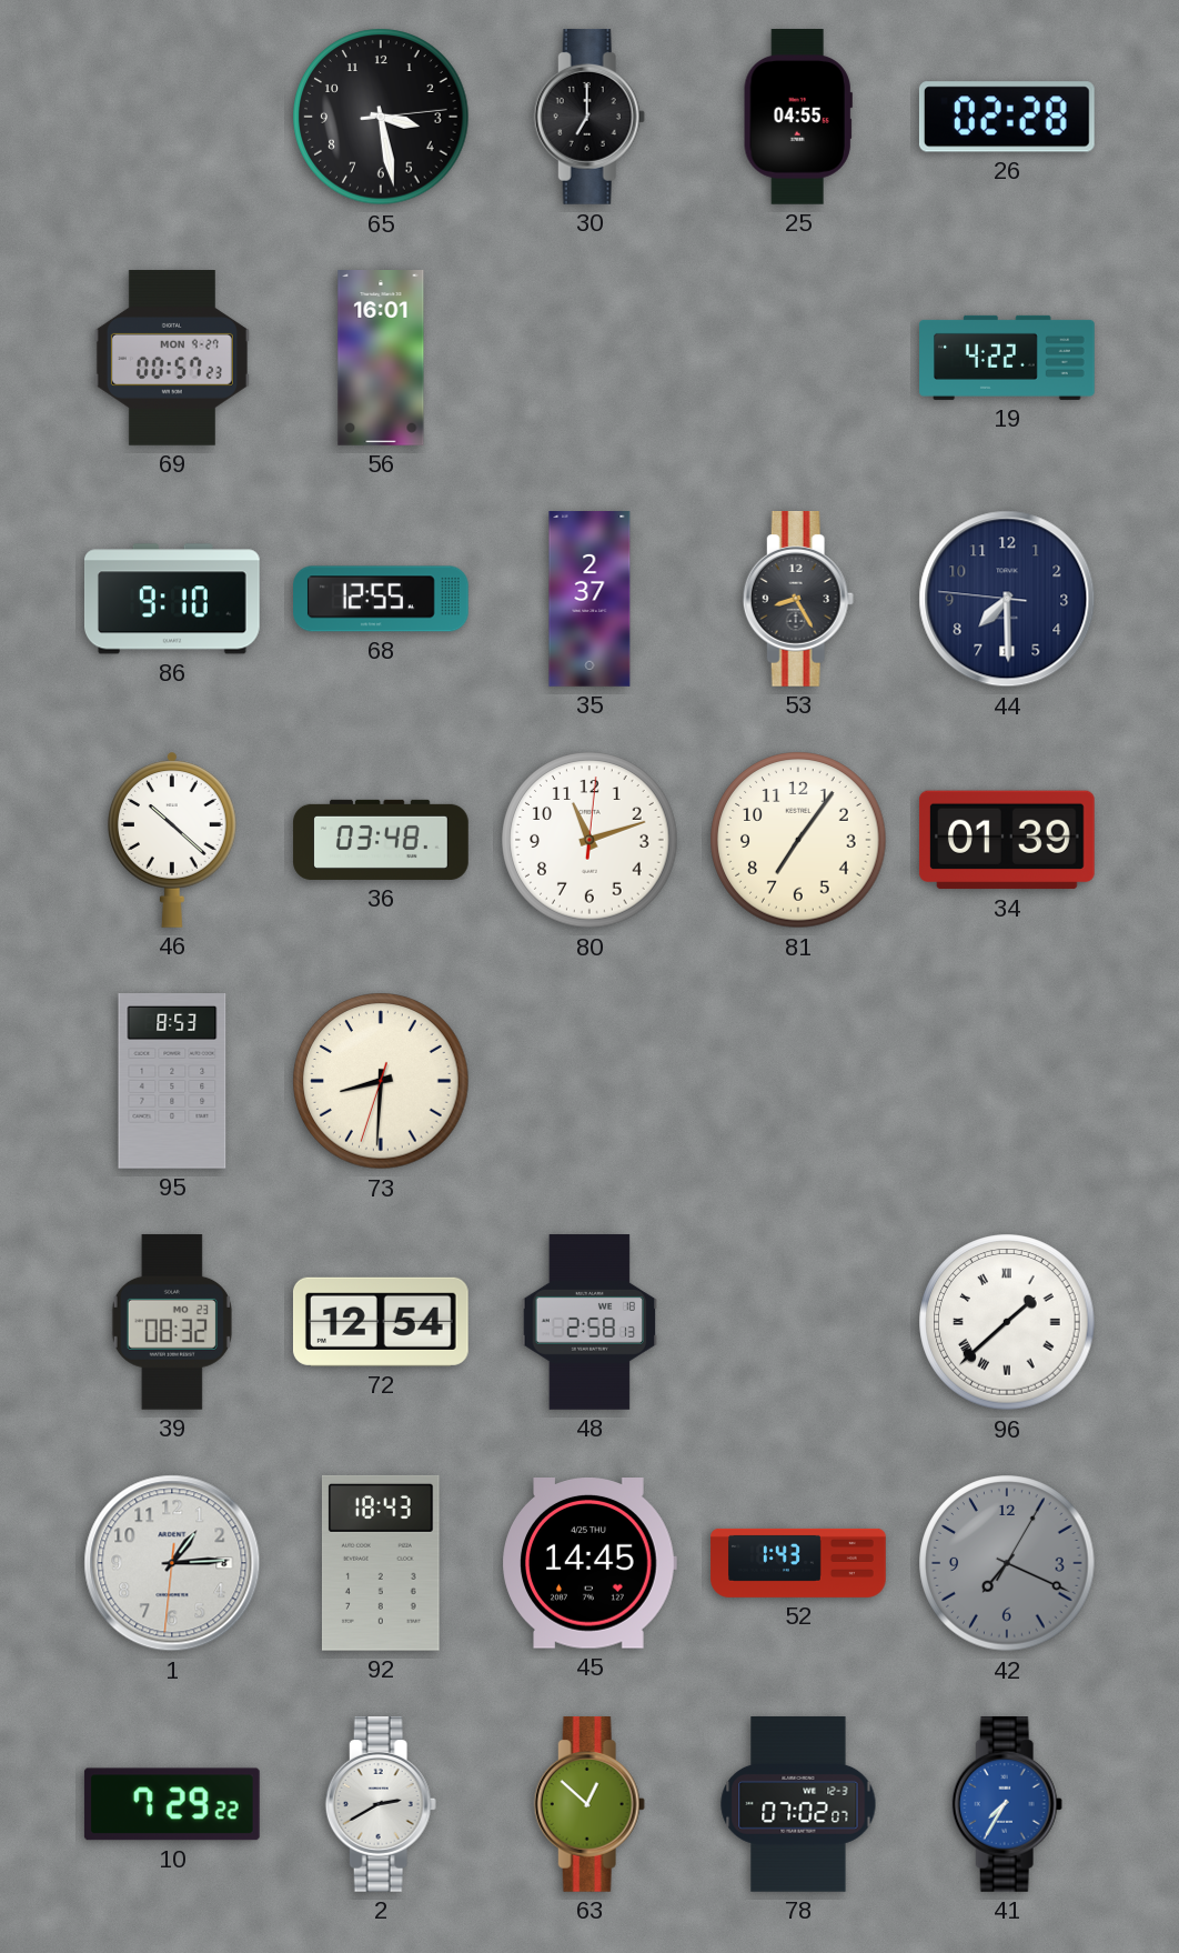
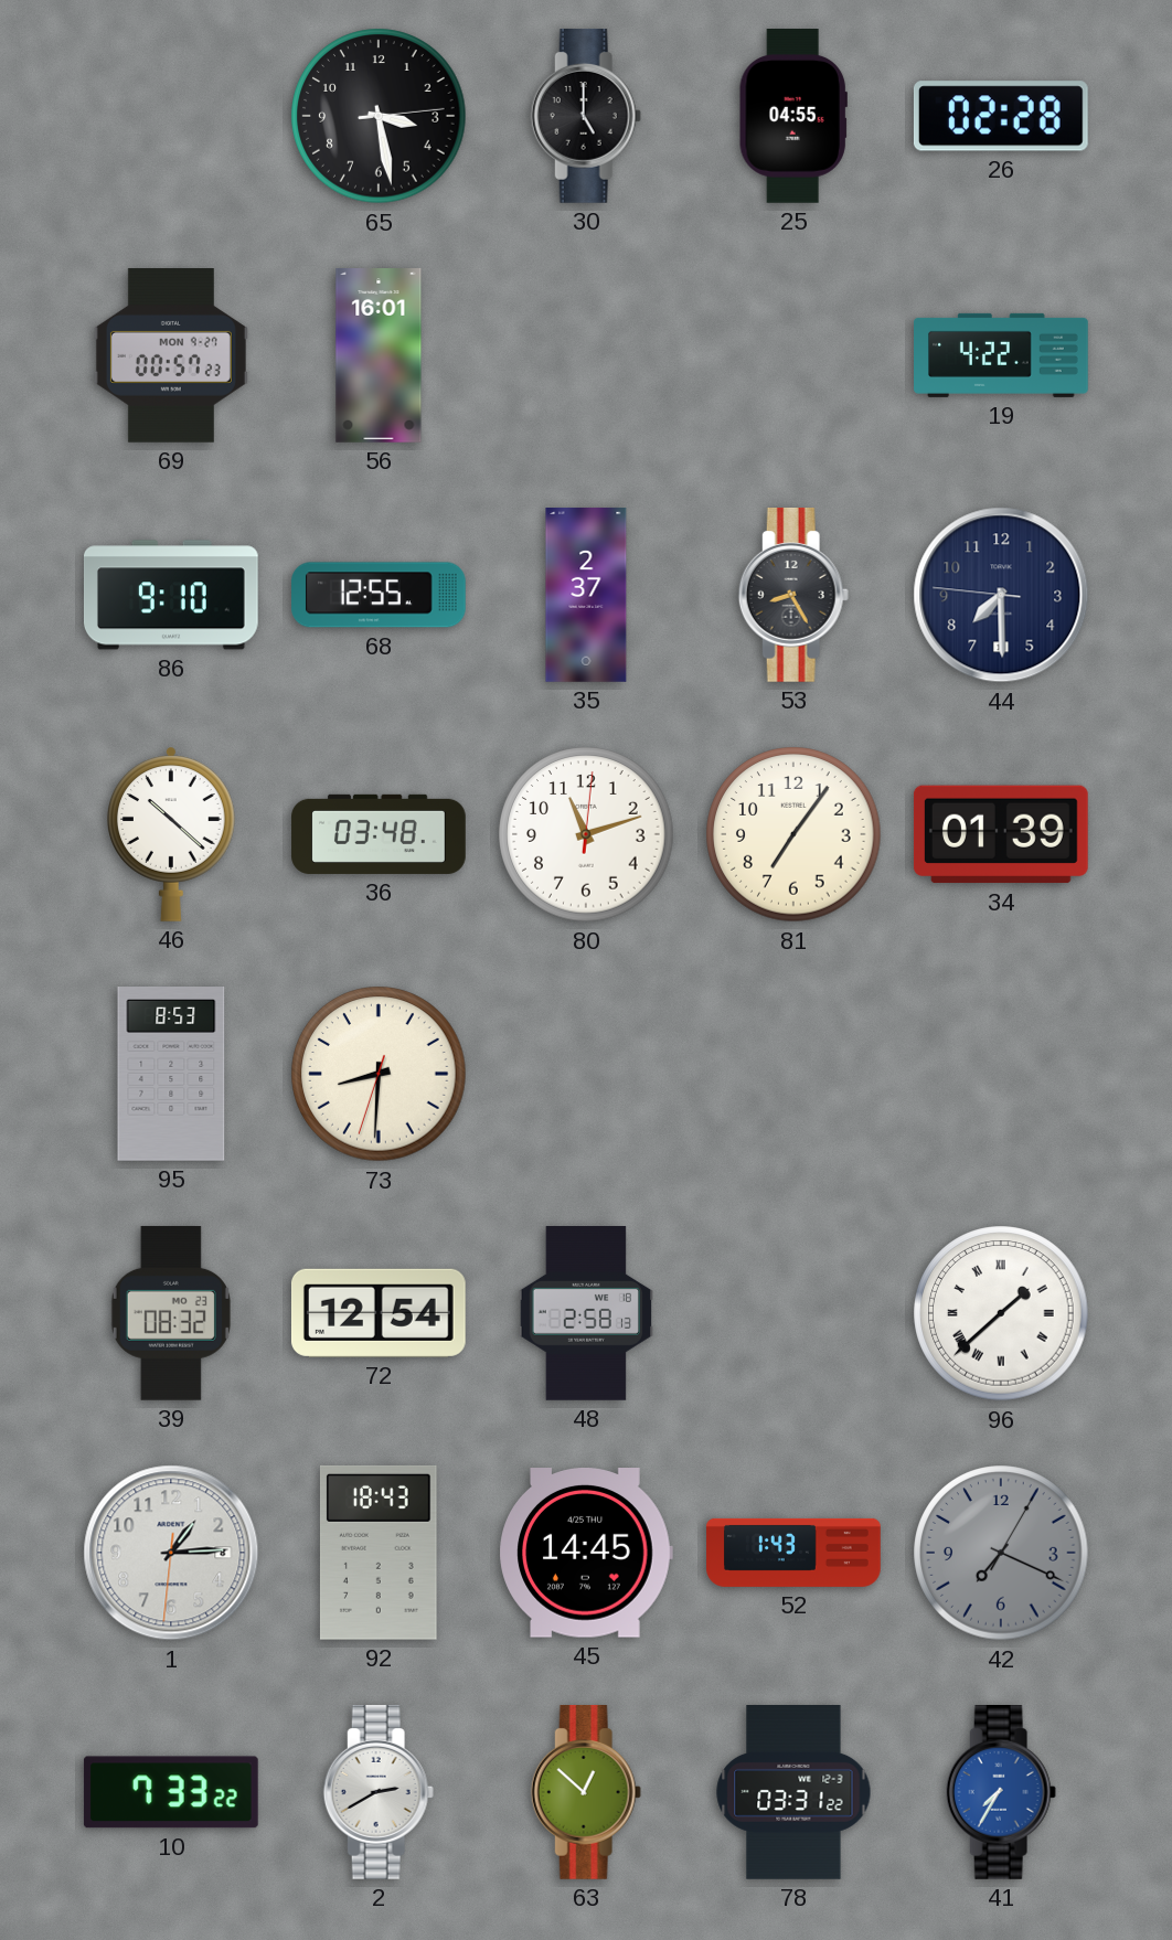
30: 7:00 -> 5:00 (586, 117)
10: 7:29 -> 7:33 (171, 1792)
78: 07:02 -> 03:31 (793, 1793)
